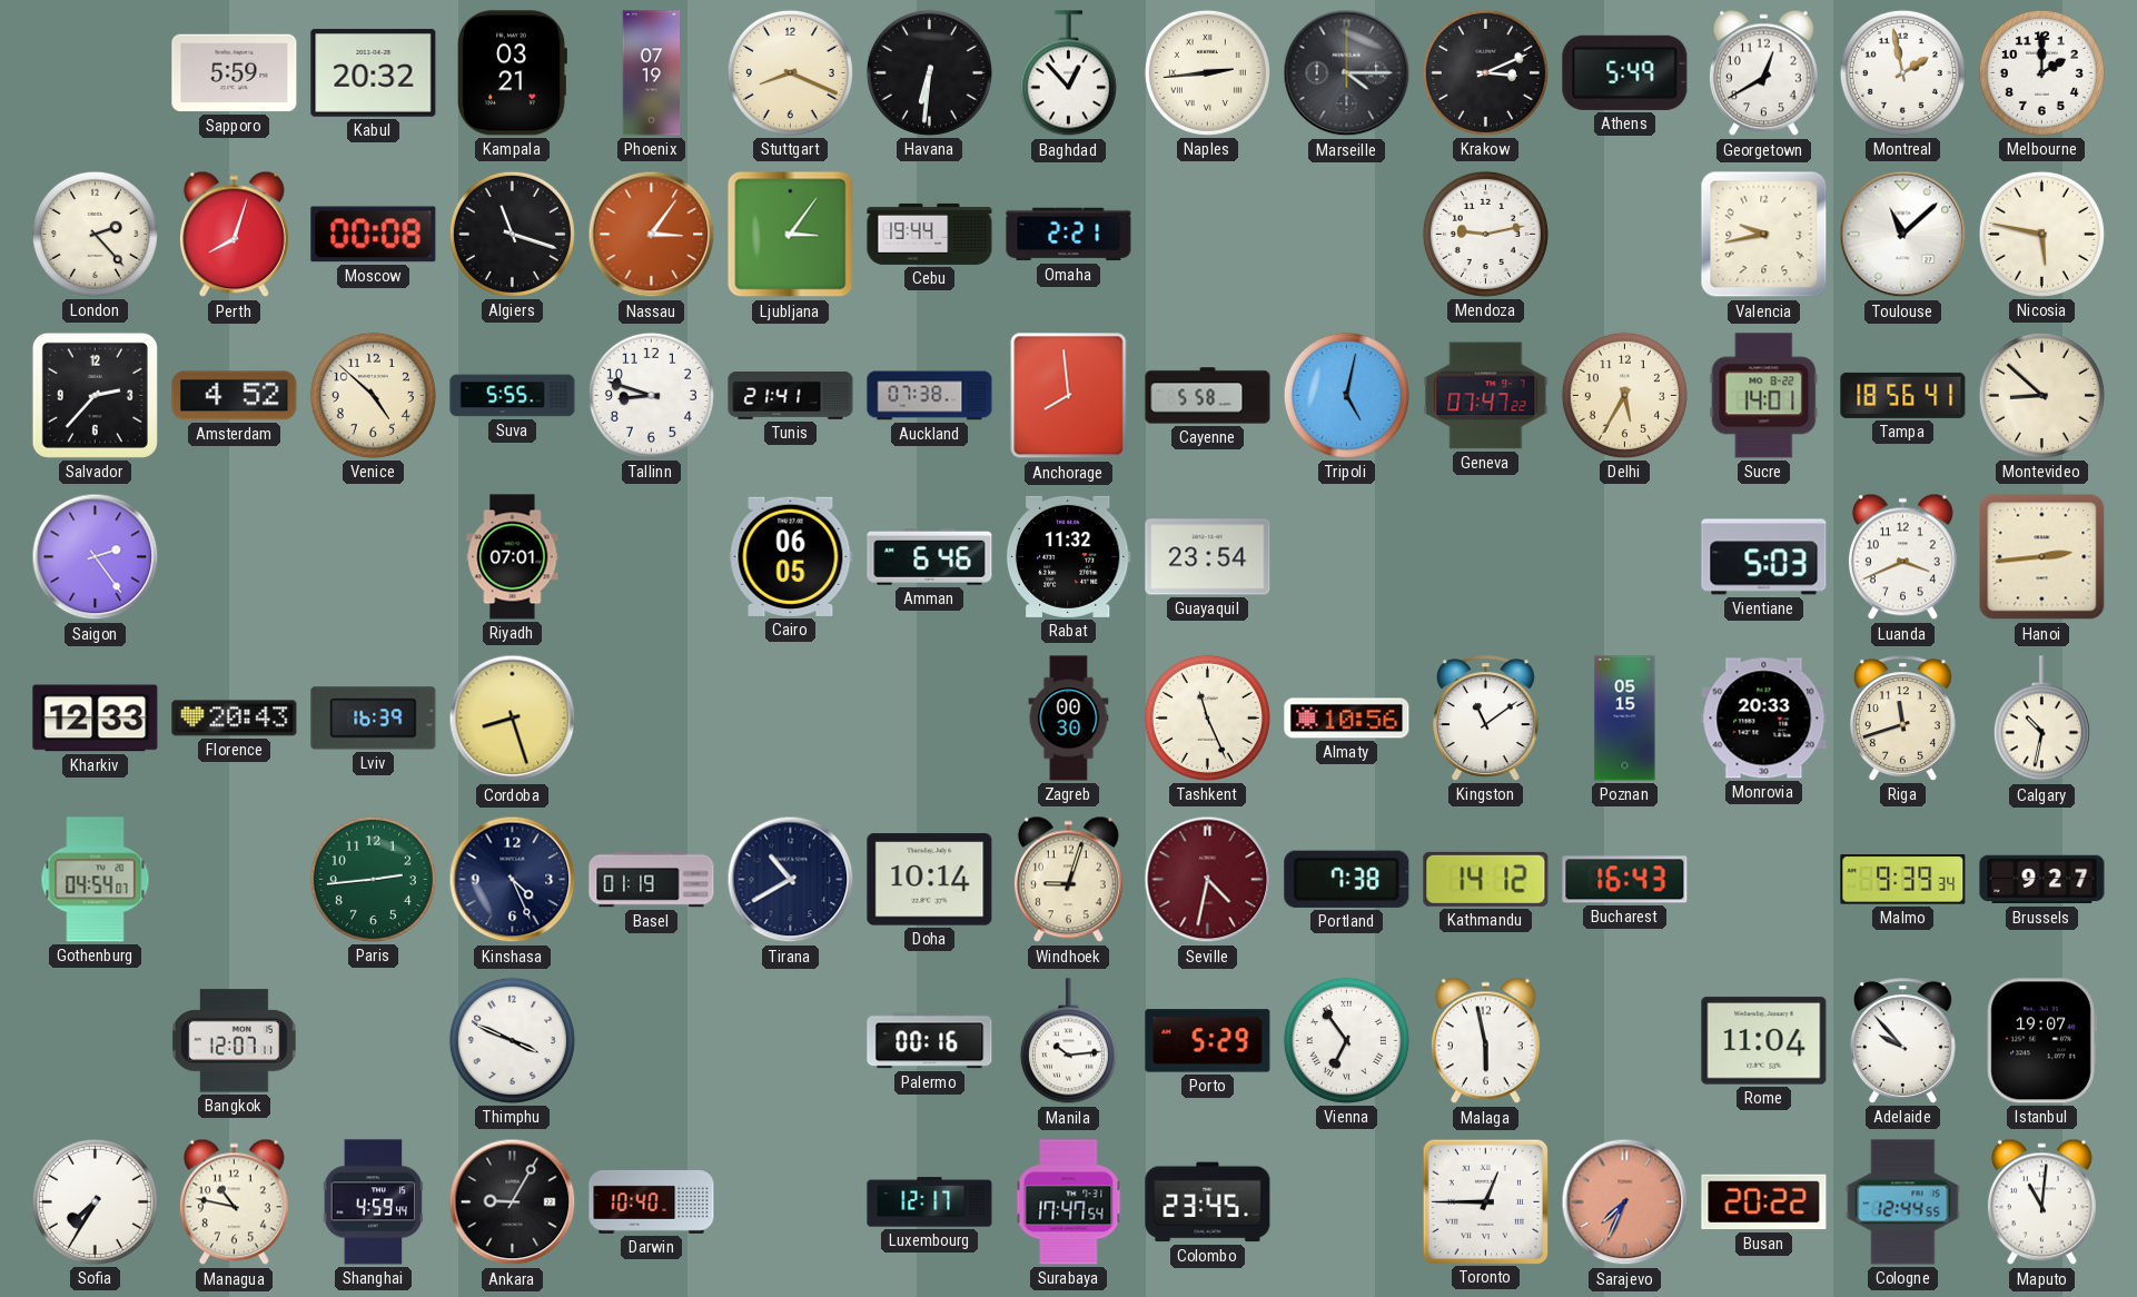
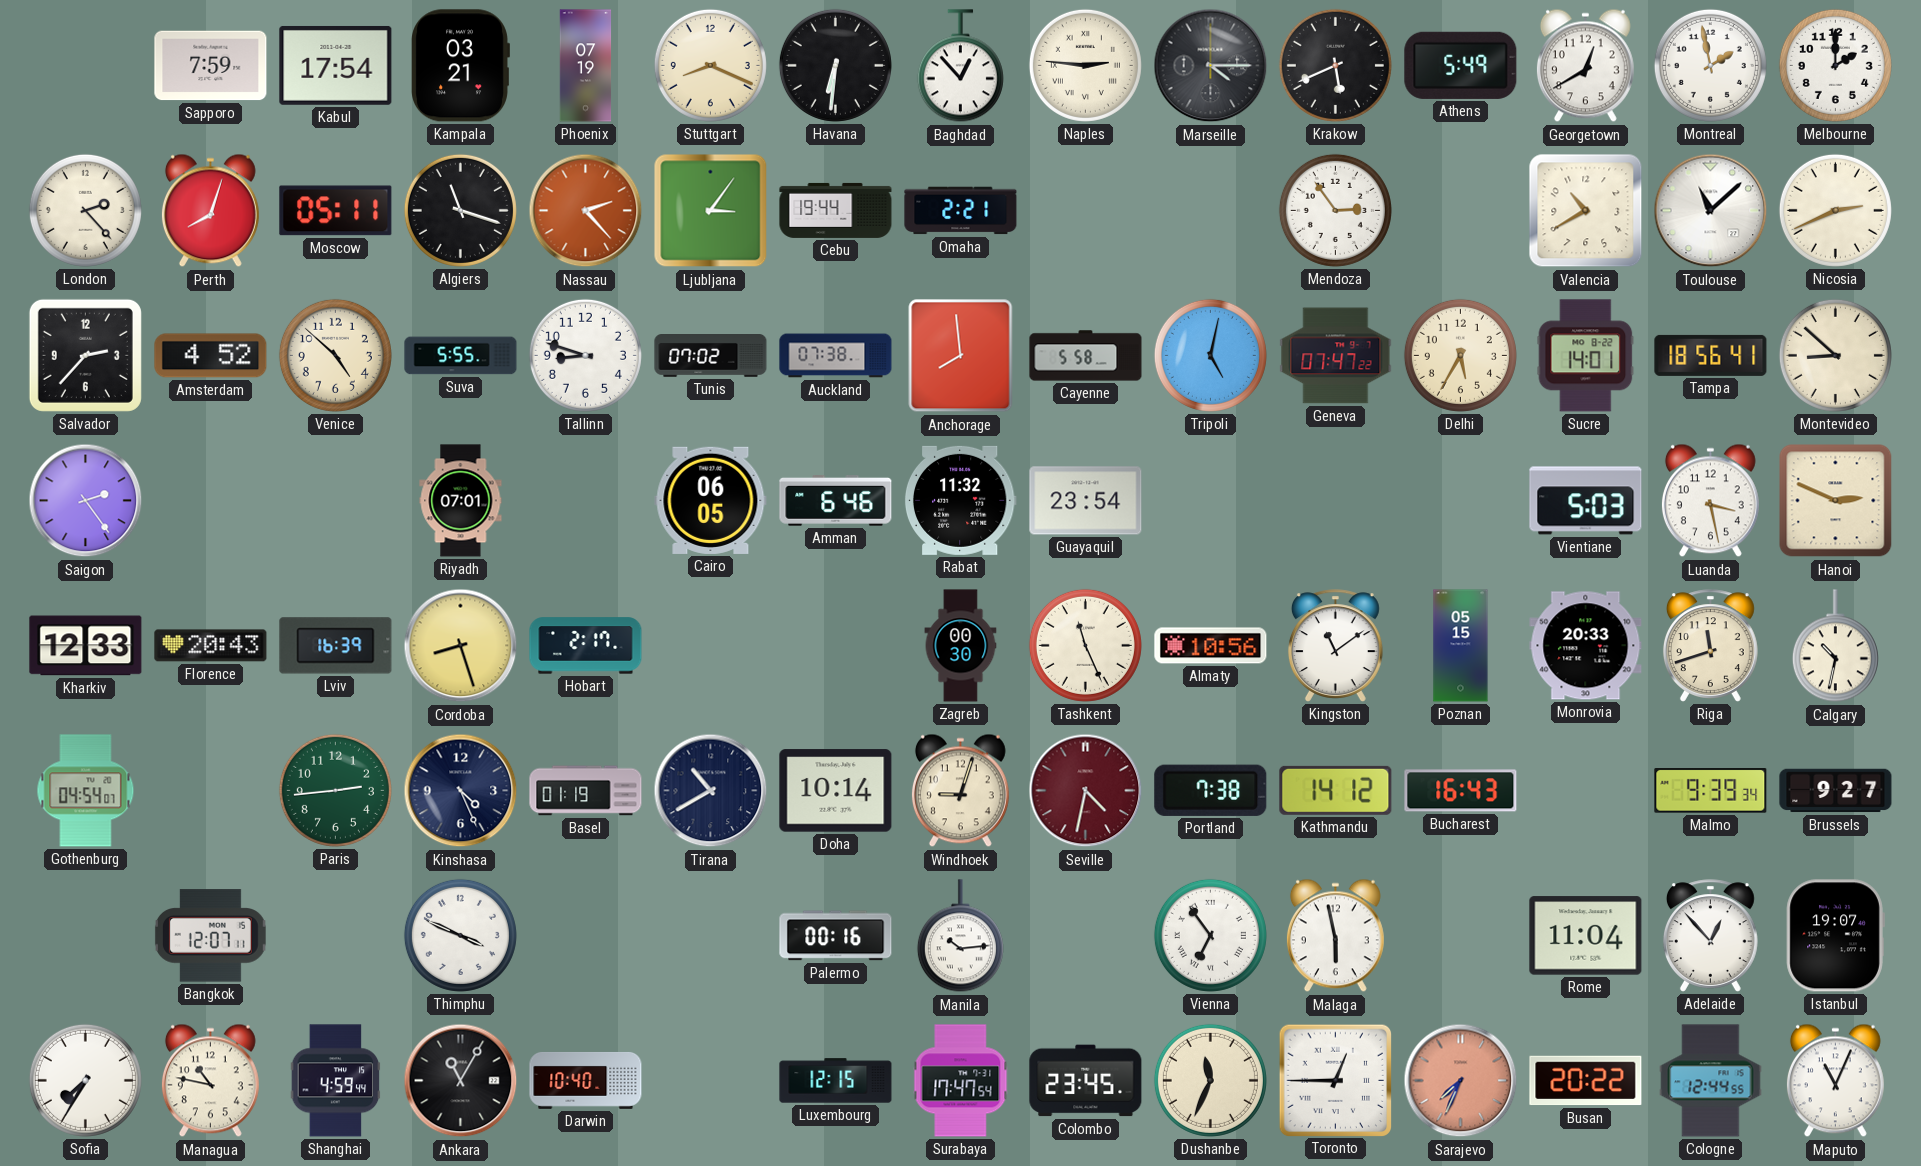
Sapporo: 5:59 -> 7:59 (211, 66)
Kabul: 20:32 -> 17:54 (336, 65)
Naples: 2:44 -> 2:46 (1085, 65)
Krakow: 3:11 -> 5:41 (1335, 65)
Moscow: 00:08 -> 05:11 (336, 211)
Nassau: 3:06 -> 2:23 (586, 211)
Mendoza: 9:13 -> 2:54 (1335, 210)
Valencia: 9:43 -> 10:40 (1586, 211)
Nicosia: 5:47 -> 2:41 (1835, 210)
Tunis: 21:41 -> 07:02 (711, 356)
Luanda: 3:41 -> 3:28 (1710, 501)
Hanoi: 2:44 -> 2:49 (1836, 501)
Hobart: none -> 2:17 (586, 646)
Porto: 5:29 -> none (1208, 1041)
Adelaide: 9:53 -> 12:53 (1710, 936)
Ankara: 9:05 -> 11:05 (461, 1081)
Luxembourg: 12:17 -> 12:15 (836, 1081)
Dushanbe: none -> 11:34 (1210, 1080)
Maputo: 11:01 -> 11:04 (1835, 1081)
